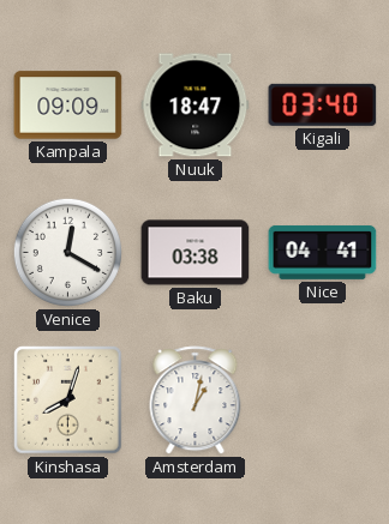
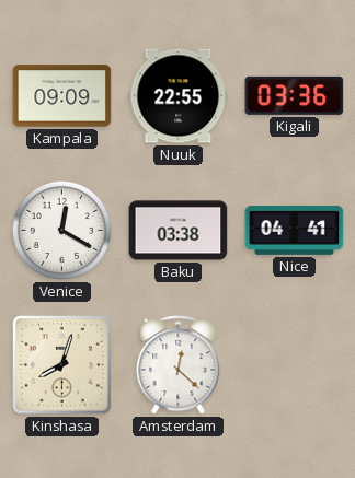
Nuuk: 18:47 -> 22:55 (179, 96)
Kigali: 03:40 -> 03:36 (295, 95)
Amsterdam: 1:02 -> 12:22 (179, 365)
